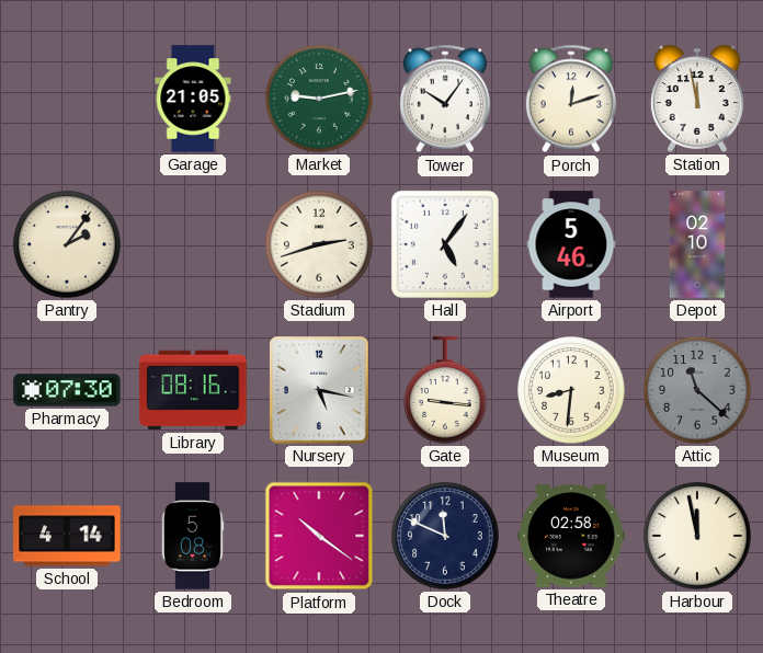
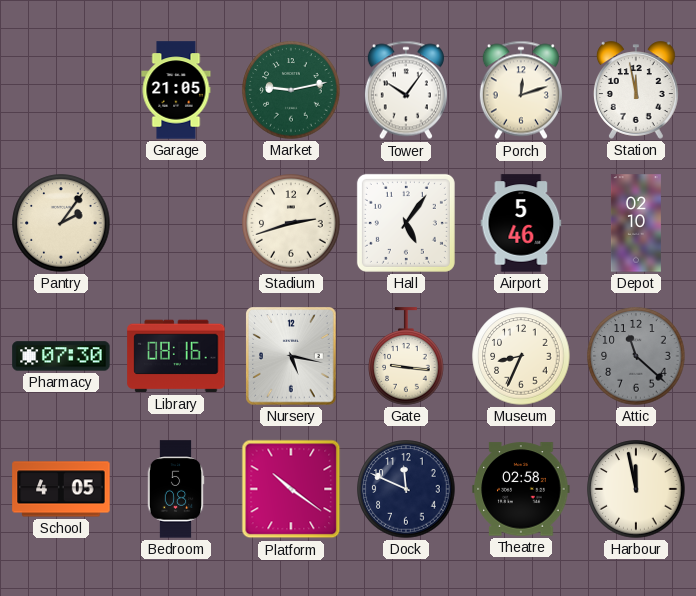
Museum: 8:31 -> 8:34 (521, 356)
School: 4:14 -> 4:05 (61, 489)
